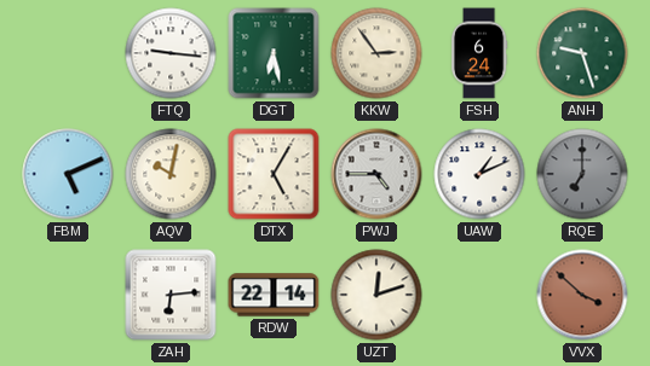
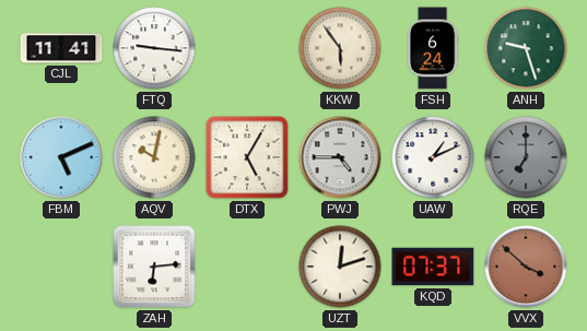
CJL: none -> 11:41 (61, 48)
DGT: 6:28 -> none (274, 53)
KKW: 2:54 -> 5:54 (340, 48)
RDW: 22:14 -> none (274, 295)
KQD: none -> 07:37 (433, 267)
